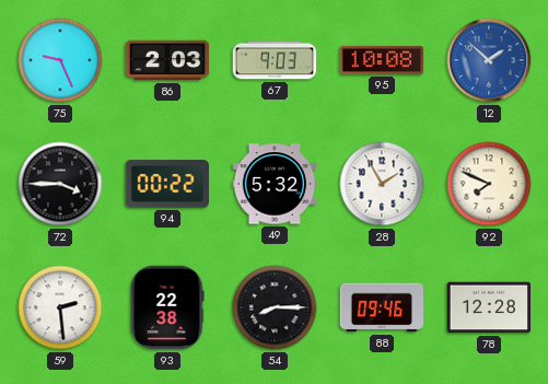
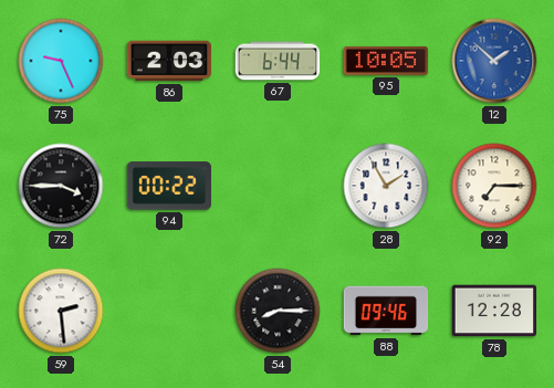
67: 9:03 -> 6:44 (278, 61)
95: 10:08 -> 10:05 (386, 61)
49: 5:32 -> none (275, 184)
92: 7:49 -> 7:15 (494, 186)
93: 22:38 -> none (167, 307)
